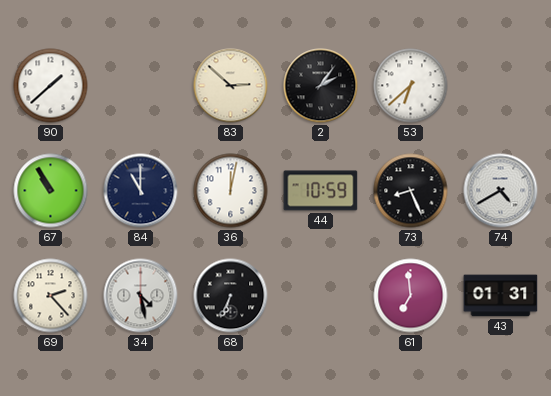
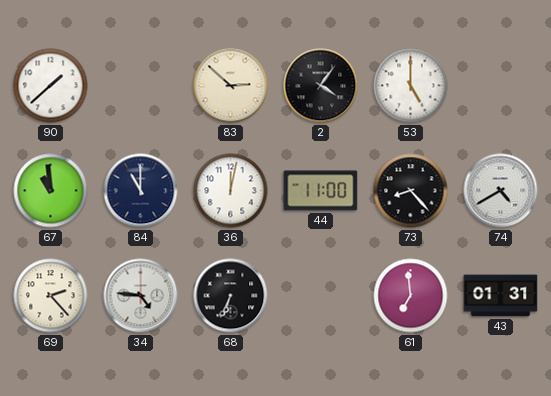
2: 2:06 -> 4:06 (321, 86)
53: 6:38 -> 5:00 (411, 86)
67: 10:55 -> 10:59 (51, 191)
44: 10:59 -> 11:00 (321, 191)
73: 8:26 -> 8:23 (411, 191)
34: 4:28 -> 4:46 (141, 296)
